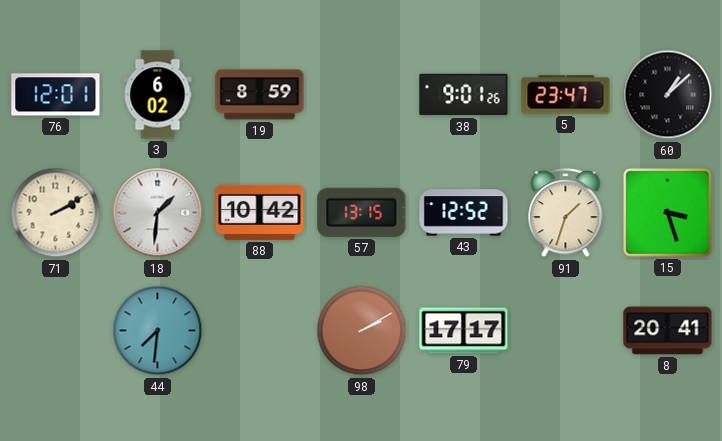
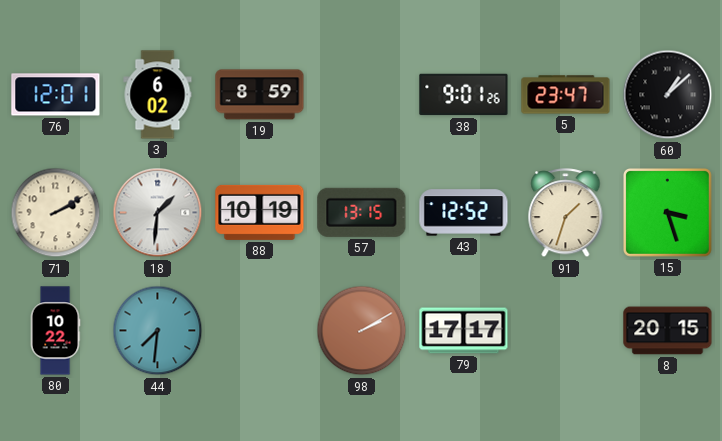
88: 10:42 -> 10:19 (260, 212)
80: none -> 10:22 (55, 331)
8: 20:41 -> 20:15 (668, 331)
